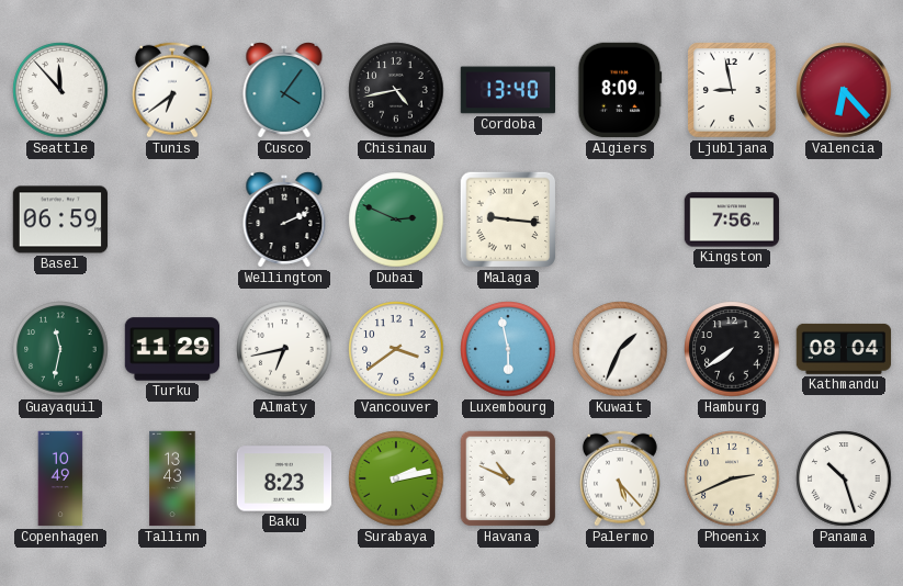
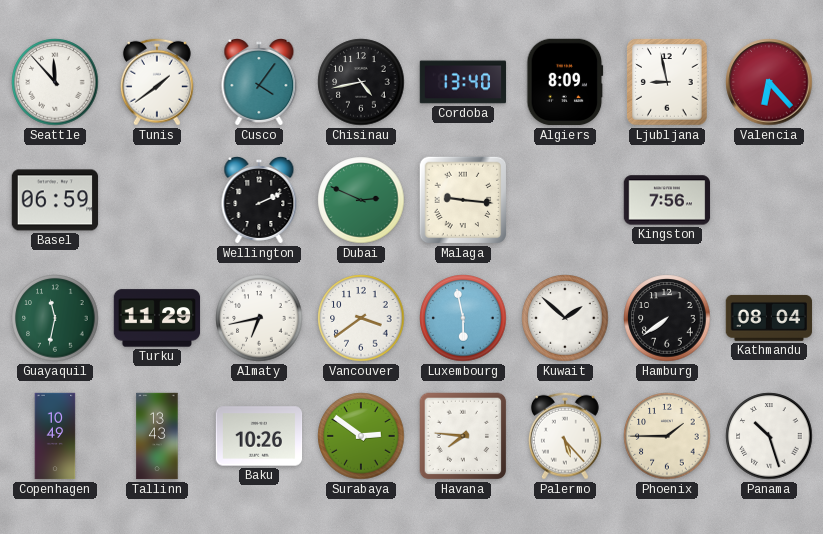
Tunis: 6:39 -> 1:39 (157, 82)
Kuwait: 1:34 -> 1:52 (565, 318)
Baku: 8:23 -> 10:26 (259, 436)
Surabaya: 2:13 -> 2:51 (361, 436)
Havana: 10:49 -> 7:46 (463, 436)
Phoenix: 2:41 -> 1:45 (667, 436)
